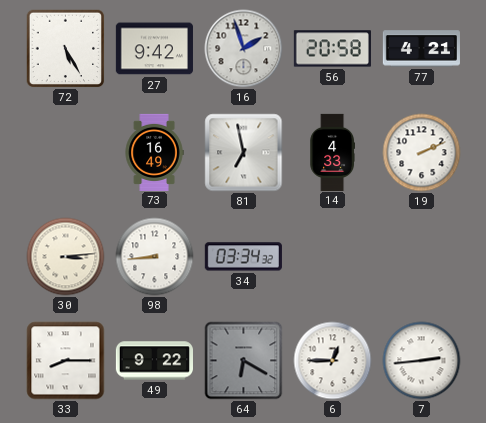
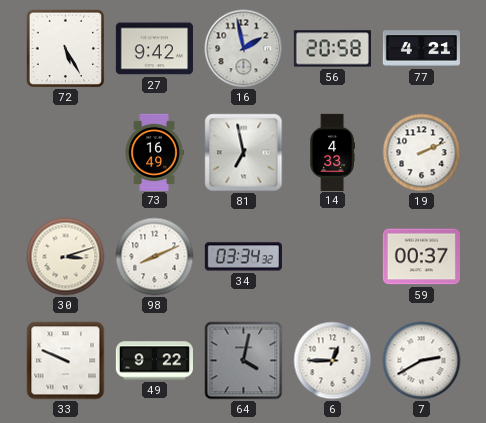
16: 1:57 -> 1:58 (244, 49)
30: 3:14 -> 3:12 (66, 257)
98: 8:44 -> 8:11 (155, 257)
59: none -> 00:37 (421, 257)
33: 8:15 -> 9:49 (66, 361)
64: 6:20 -> 4:02 (244, 361)
7: 2:44 -> 2:40 (422, 361)
